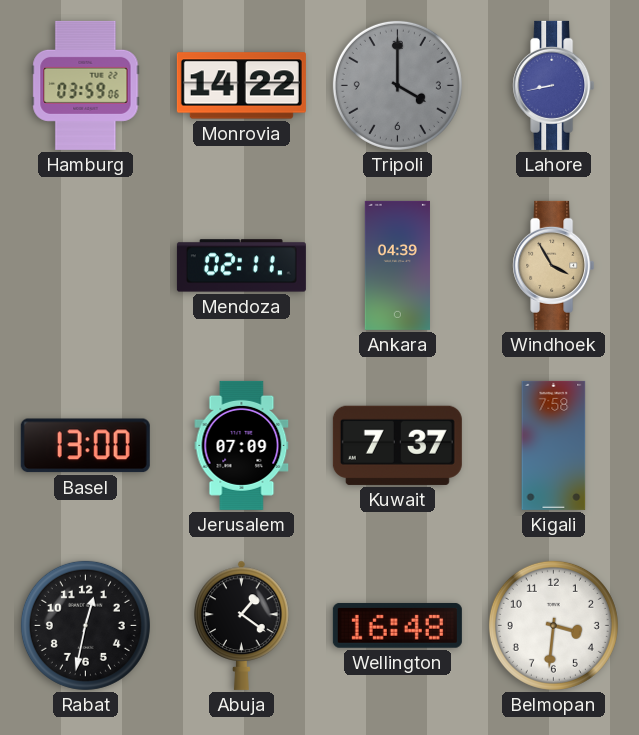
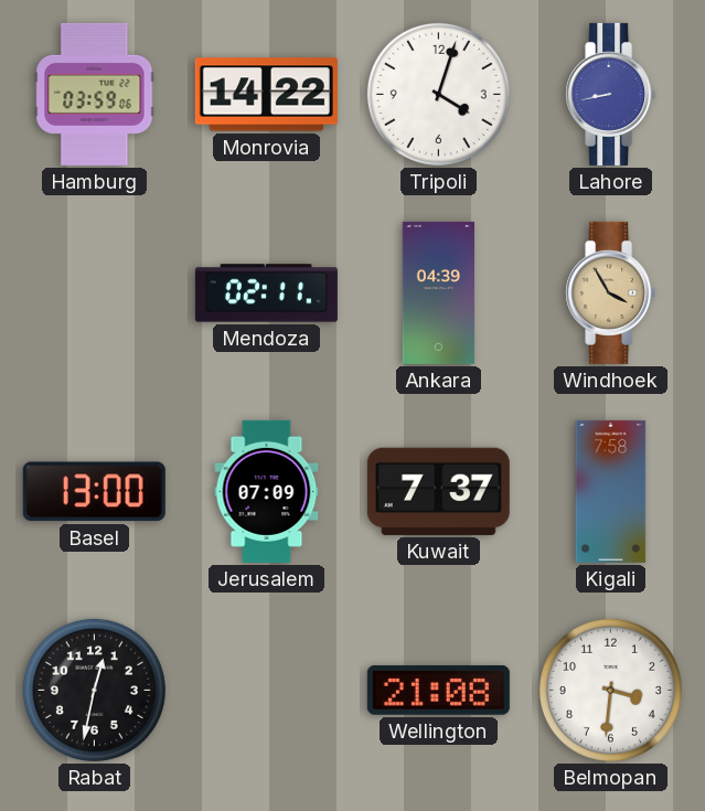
Tripoli: 4:00 -> 4:03 (438, 94)
Tripoli dial: grey -> white (438, 94)
Abuja: 1:21 -> none (242, 625)
Wellington: 16:48 -> 21:08 (438, 690)
